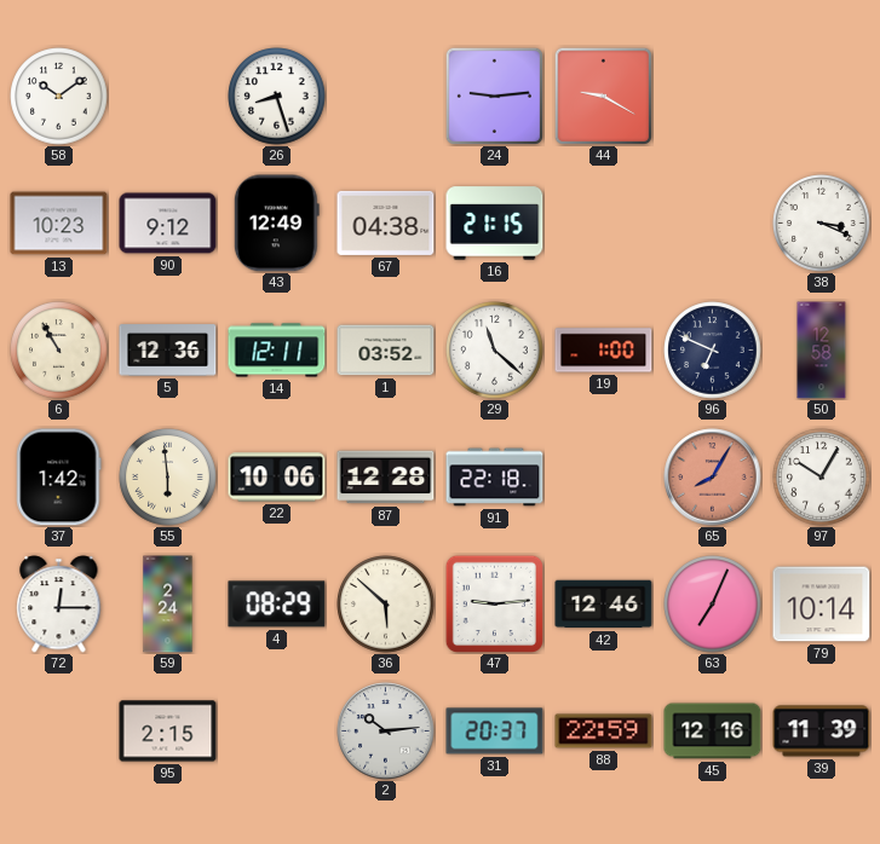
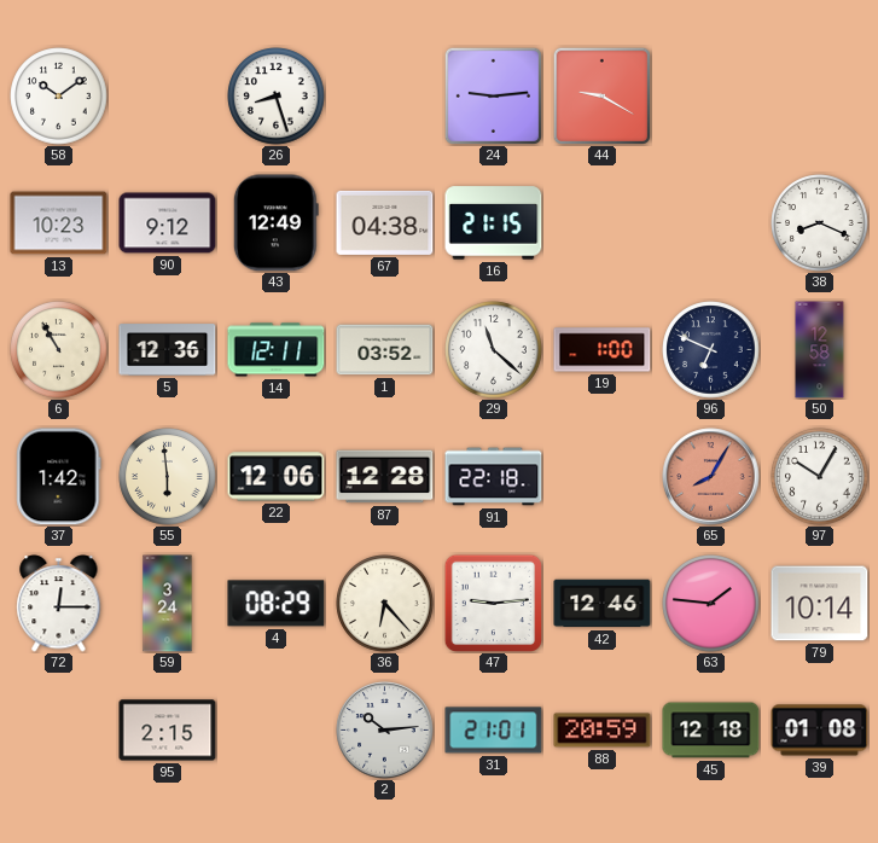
38: 3:19 -> 8:19 (820, 223)
22: 10:06 -> 12:06 (277, 477)
59: 2:24 -> 3:24 (168, 604)
36: 5:52 -> 6:23 (385, 604)
63: 7:04 -> 1:46 (711, 604)
31: 20:37 -> 21:01 (494, 731)
88: 22:59 -> 20:59 (603, 731)
45: 12:16 -> 12:18 (711, 731)
39: 11:39 -> 01:08 (820, 731)
